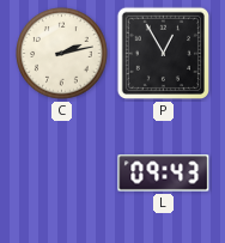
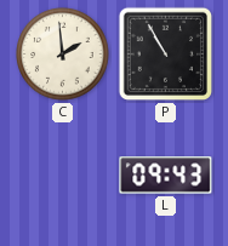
C: 2:13 -> 1:59 (63, 55)
P: 12:55 -> 10:55 (166, 55)
